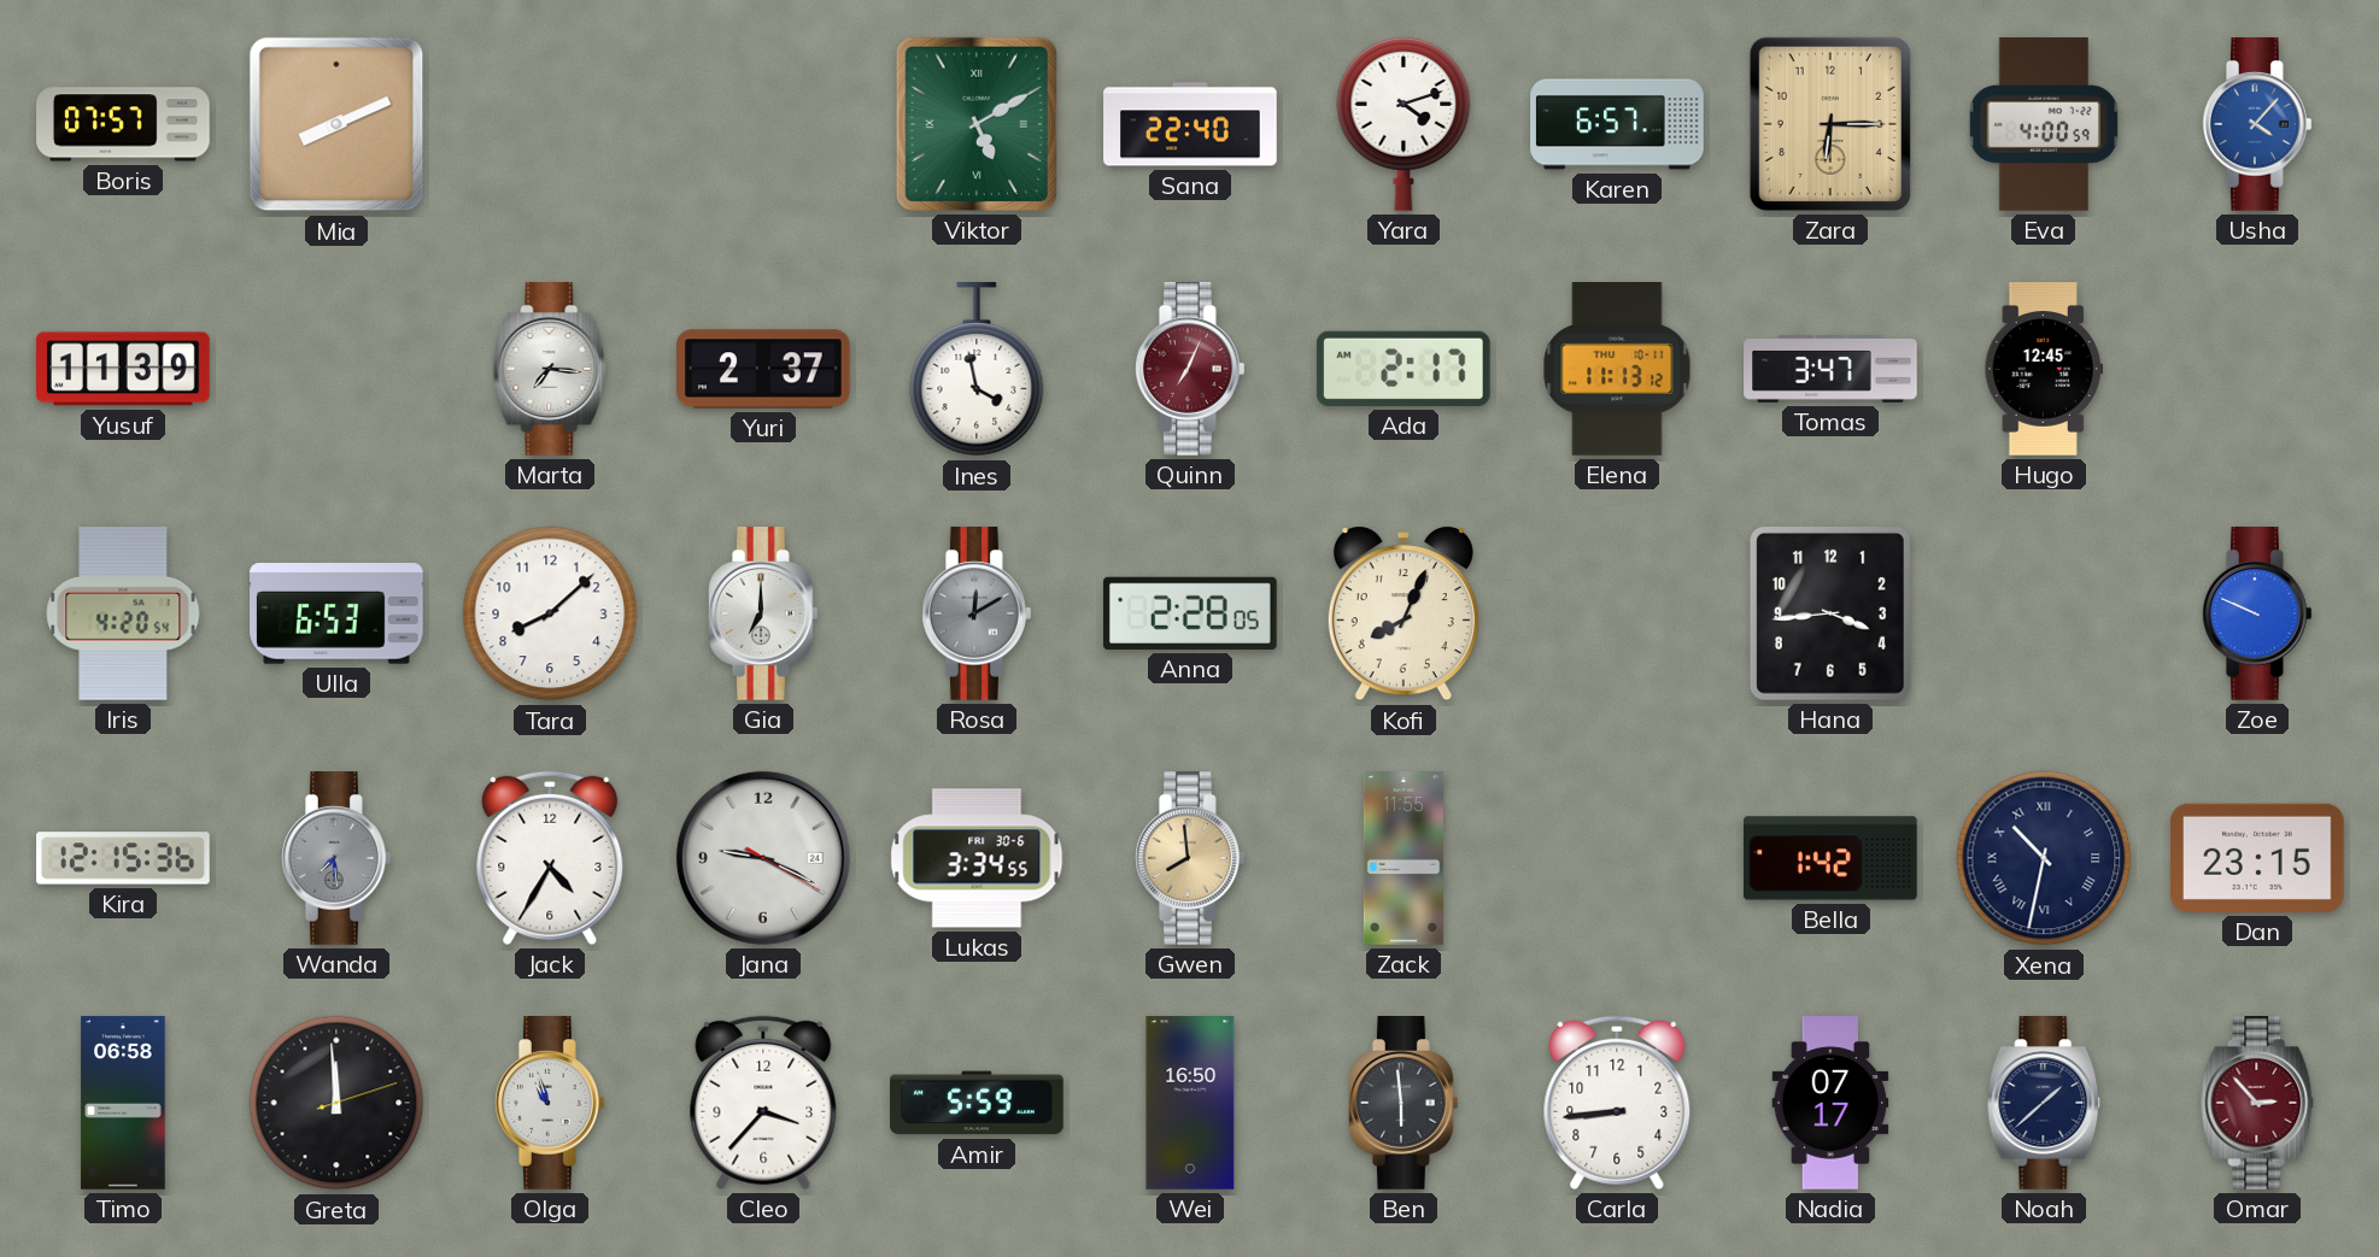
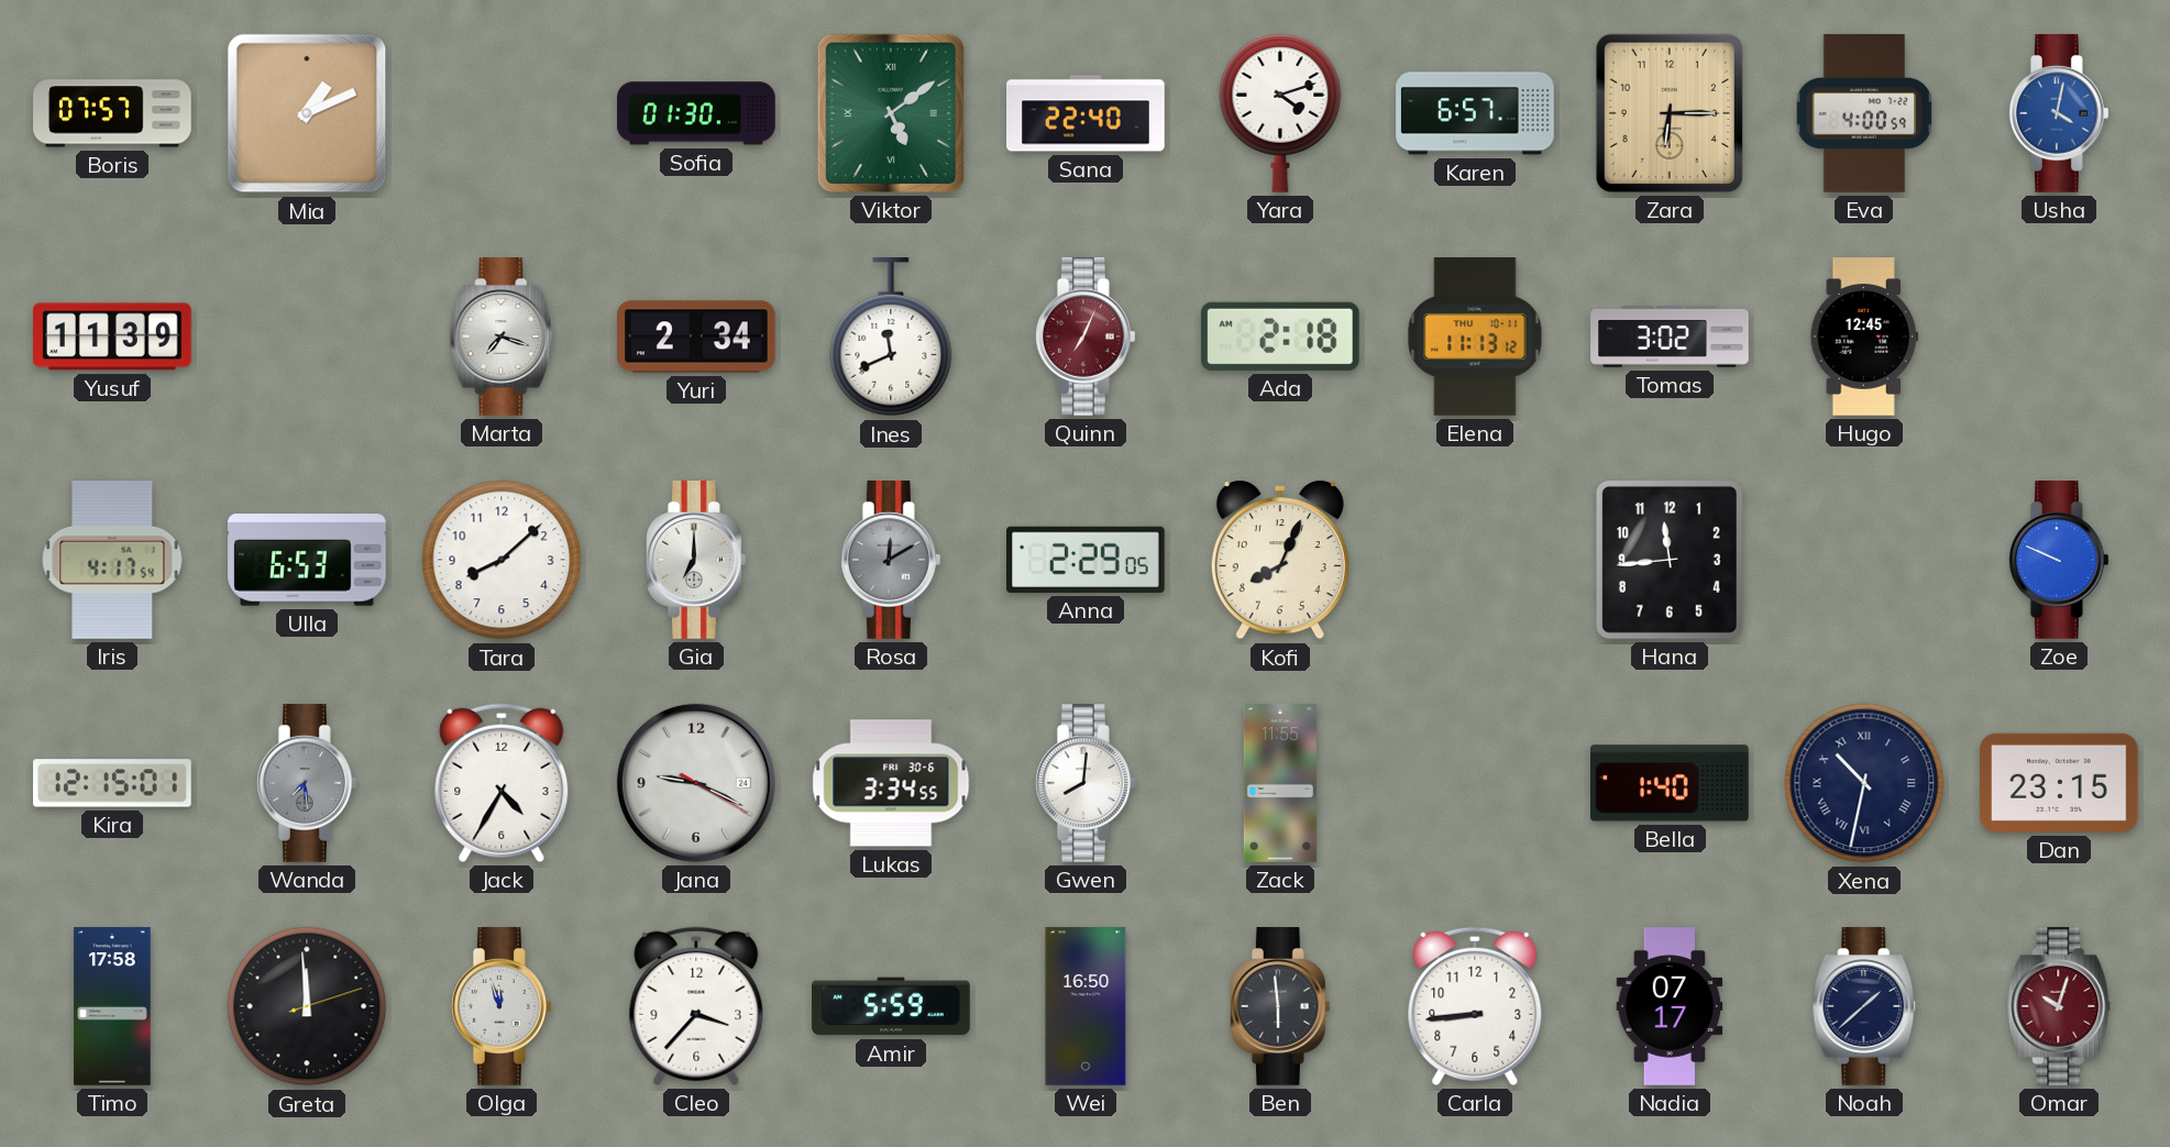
Mia: 8:11 -> 1:11 (307, 113)
Sofia: none -> 01:30 (696, 113)
Viktor: 5:10 -> 5:09 (891, 113)
Usha: 4:07 -> 4:02 (2060, 113)
Marta: 7:16 -> 7:18 (502, 337)
Yuri: 2:37 -> 2:34 (697, 337)
Ines: 3:58 -> 11:41 (891, 338)
Ada: 2:17 -> 2:18 (1280, 337)
Tomas: 3:47 -> 3:02 (1670, 338)
Iris: 4:20 -> 4:17 (112, 561)
Anna: 2:28 -> 2:29 (1087, 560)
Hana: 3:44 -> 11:44 (1670, 560)
Kira: 12:15:36 -> 12:15:01 (112, 783)
Gwen: 7:59 -> 8:01 (1087, 783)
Gwen dial: champagne -> white (1087, 783)
Bella: 1:42 -> 1:40 (1671, 783)
Timo: 06:58 -> 17:58 (112, 1006)
Olga: 10:57 -> 11:57 (503, 1006)
Omar: 2:53 -> 10:03 (2059, 1006)
